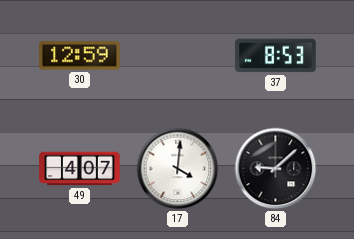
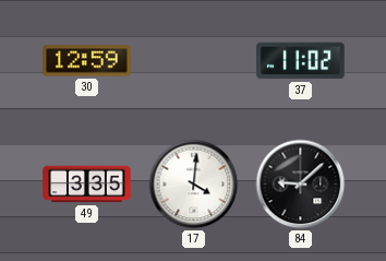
37: 8:53 -> 11:02 (301, 61)
49: 4:07 -> 3:35 (87, 185)
